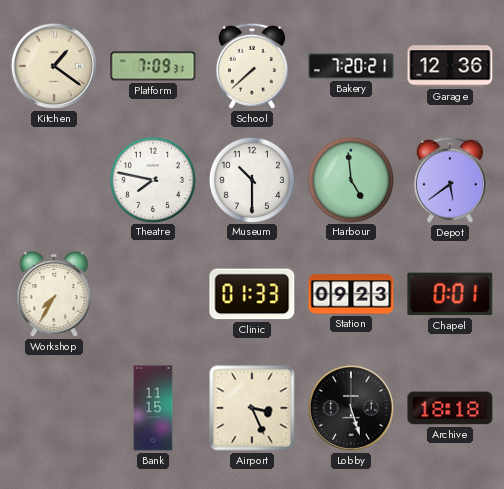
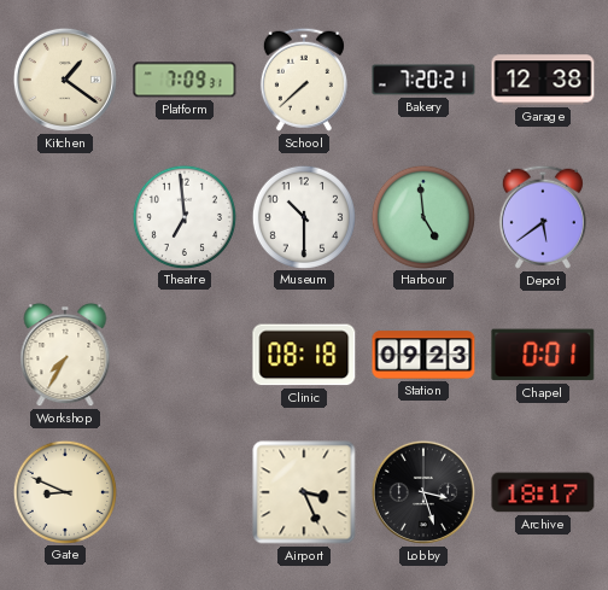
Garage: 12:36 -> 12:38 (543, 80)
Theatre: 7:47 -> 6:59 (183, 216)
Clinic: 01:33 -> 08:18 (304, 355)
Gate: none -> 8:49 (64, 491)
Bank: 11:15 -> none (153, 408)
Lobby: 5:27 -> 3:27 (423, 492)
Archive: 18:18 -> 18:17 (543, 492)
